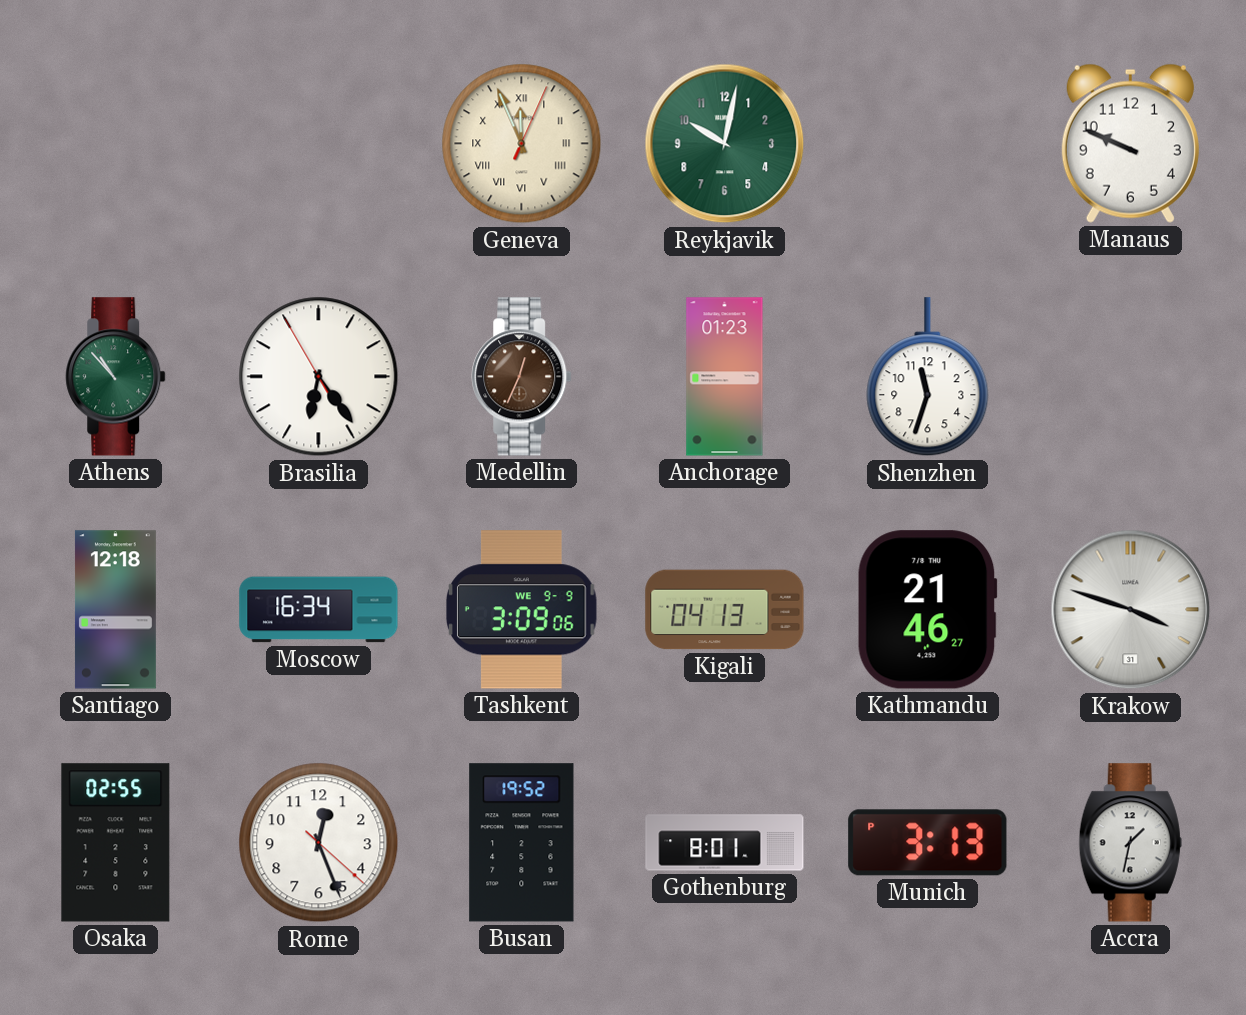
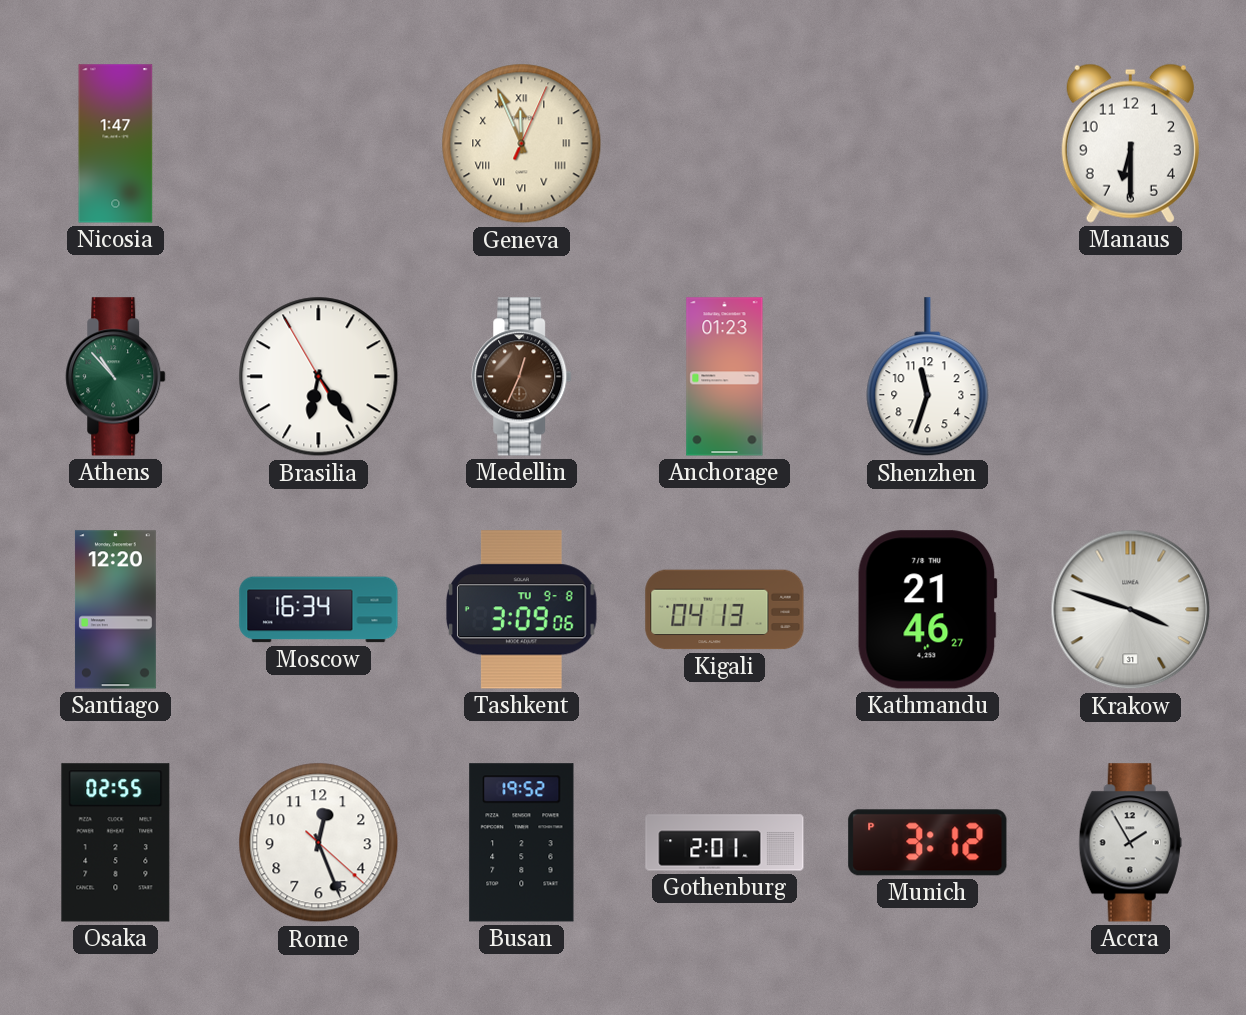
Nicosia: none -> 1:47 (116, 144)
Reykjavik: 10:02 -> none (725, 144)
Manaus: 9:49 -> 6:30 (1130, 143)
Santiago: 12:18 -> 12:20 (115, 610)
Tashkent date: WE 9-9 -> TU 9-8 (522, 610)
Gothenburg: 8:01 -> 2:01 (725, 843)
Munich: 3:13 -> 3:12 (928, 843)
Accra: 1:32 -> 1:55 (1130, 843)
